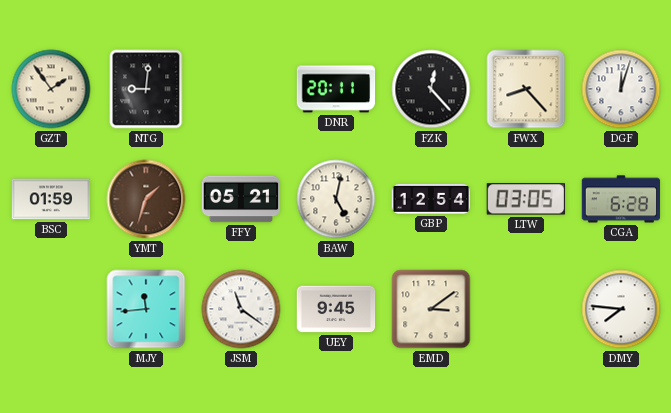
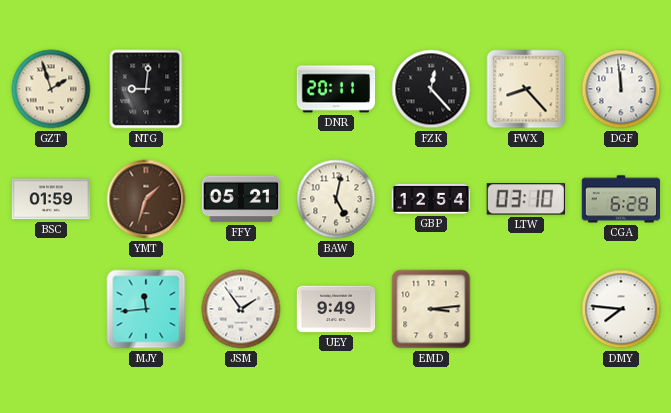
GZT: 1:54 -> 1:57 (51, 89)
DGF: 12:03 -> 11:59 (621, 89)
LTW: 03:05 -> 03:10 (525, 199)
JSM: 11:21 -> 1:54 (241, 309)
UEY: 9:45 -> 9:49 (336, 309)
EMD: 3:09 -> 3:14 (431, 309)
